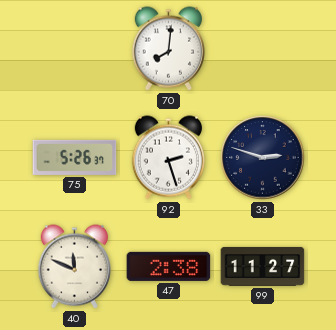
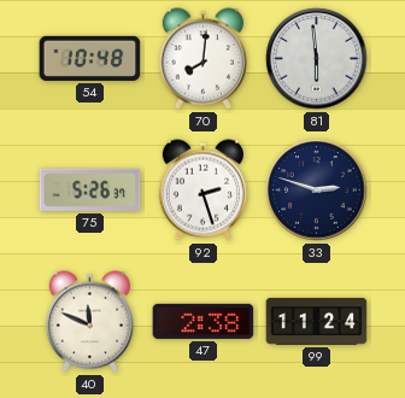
54: none -> 10:48 (90, 58)
81: none -> 5:59 (317, 59)
99: 11:27 -> 11:24 (317, 321)
